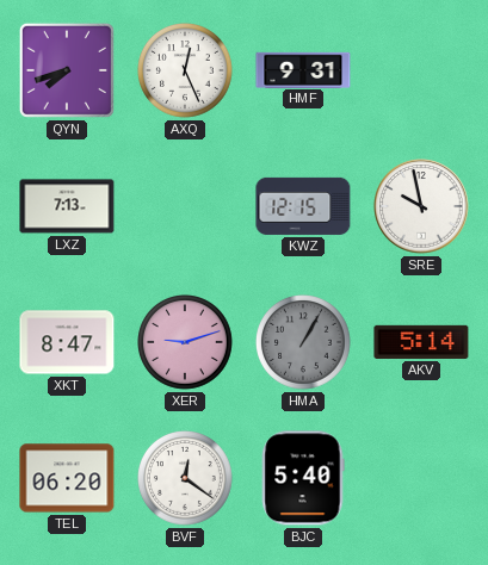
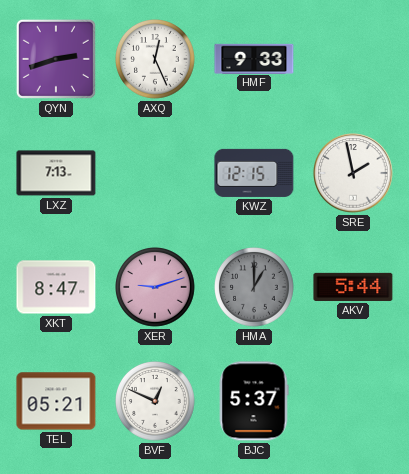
QYN: 7:42 -> 2:42 (56, 59)
HMF: 9:31 -> 9:33 (254, 58)
SRE: 9:58 -> 1:58 (353, 173)
HMA: 1:05 -> 1:00 (255, 288)
AKV: 5:14 -> 5:44 (353, 287)
TEL: 06:20 -> 05:21 (56, 401)
BVF: 12:21 -> 12:49 (156, 402)
BJC: 5:40 -> 5:37 (254, 401)
